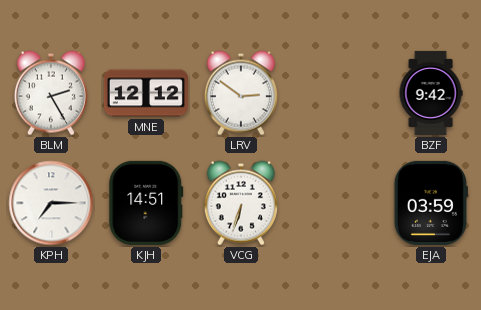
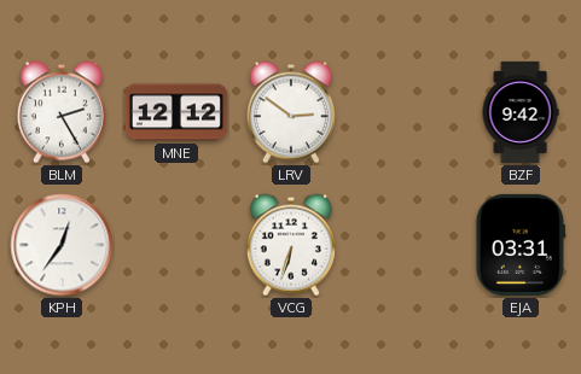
KPH: 7:15 -> 12:36 (62, 245)
KJH: 14:51 -> none (146, 203)
EJA: 03:59 -> 03:31 (521, 245)
